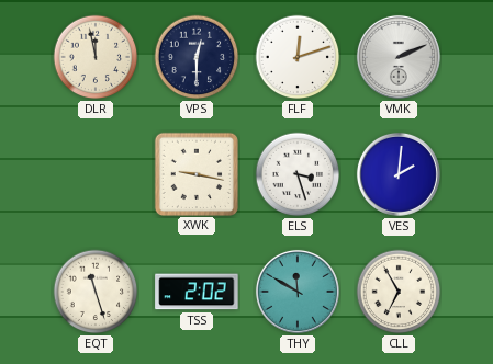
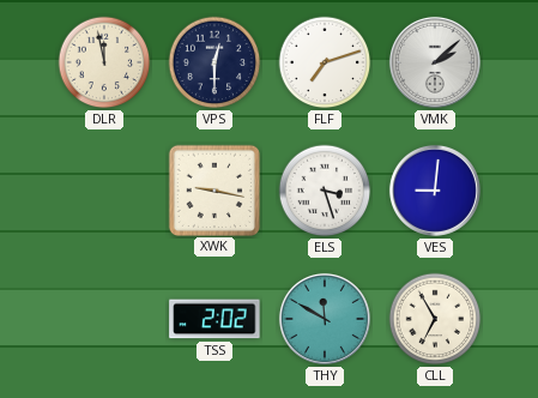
FLF: 12:12 -> 7:12 (325, 62)
VMK: 2:11 -> 2:08 (435, 62)
VES: 2:01 -> 9:01 (435, 191)
EQT: 11:27 -> none (96, 292)
